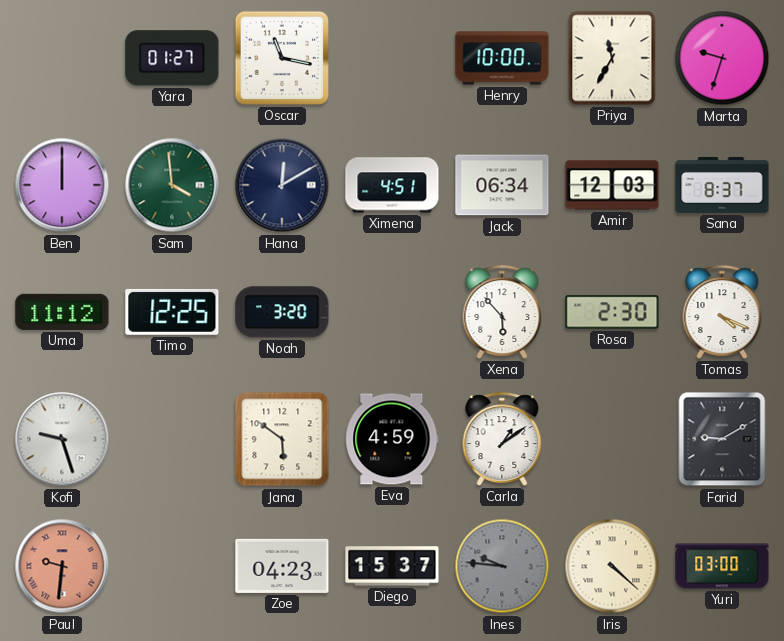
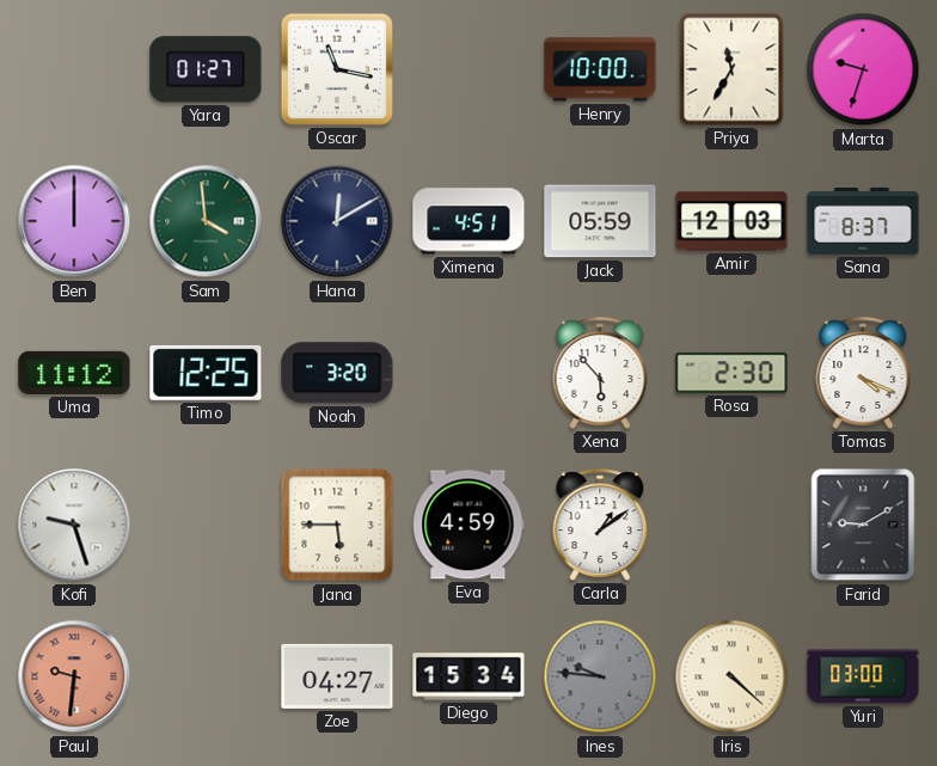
Jack: 06:34 -> 05:59 (600, 221)
Jana: 5:51 -> 5:45 (337, 525)
Zoe: 04:23 -> 04:27 (337, 676)
Diego: 15:37 -> 15:34 (468, 676)
